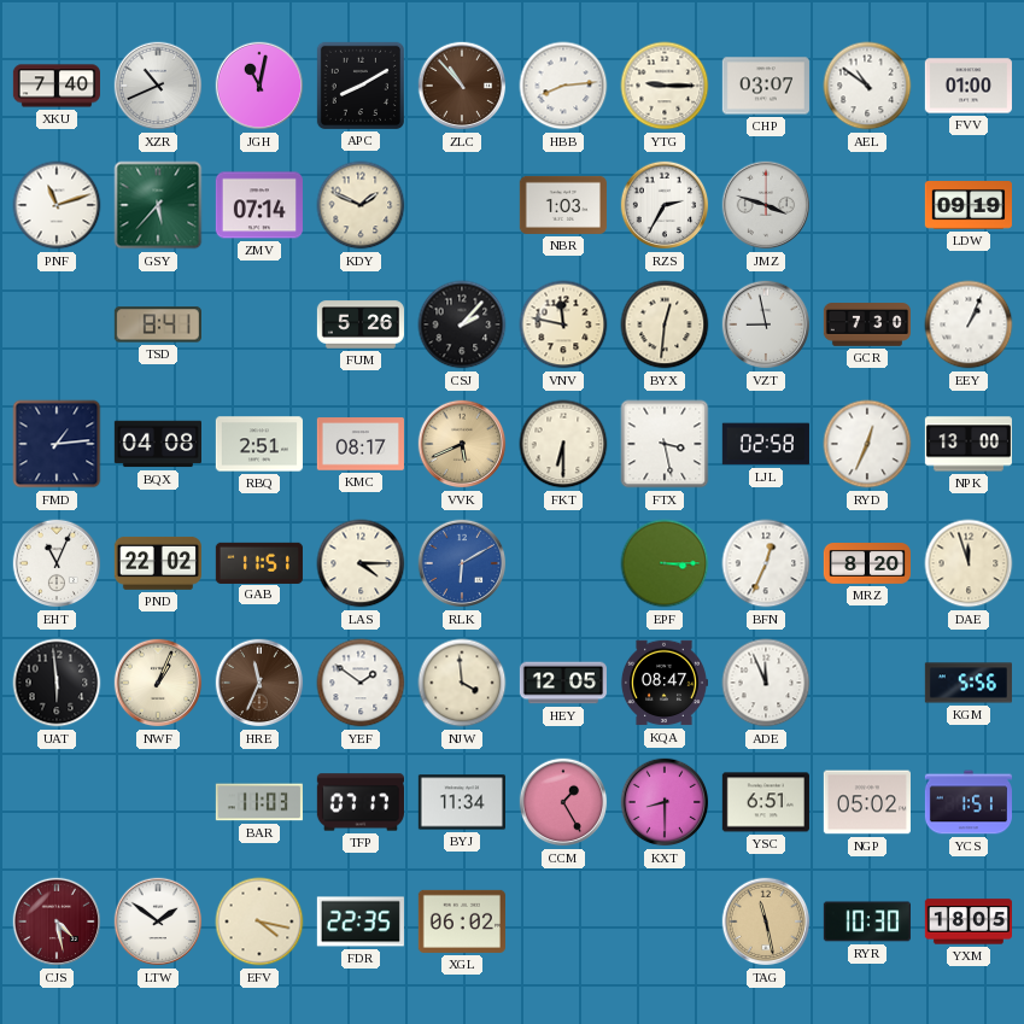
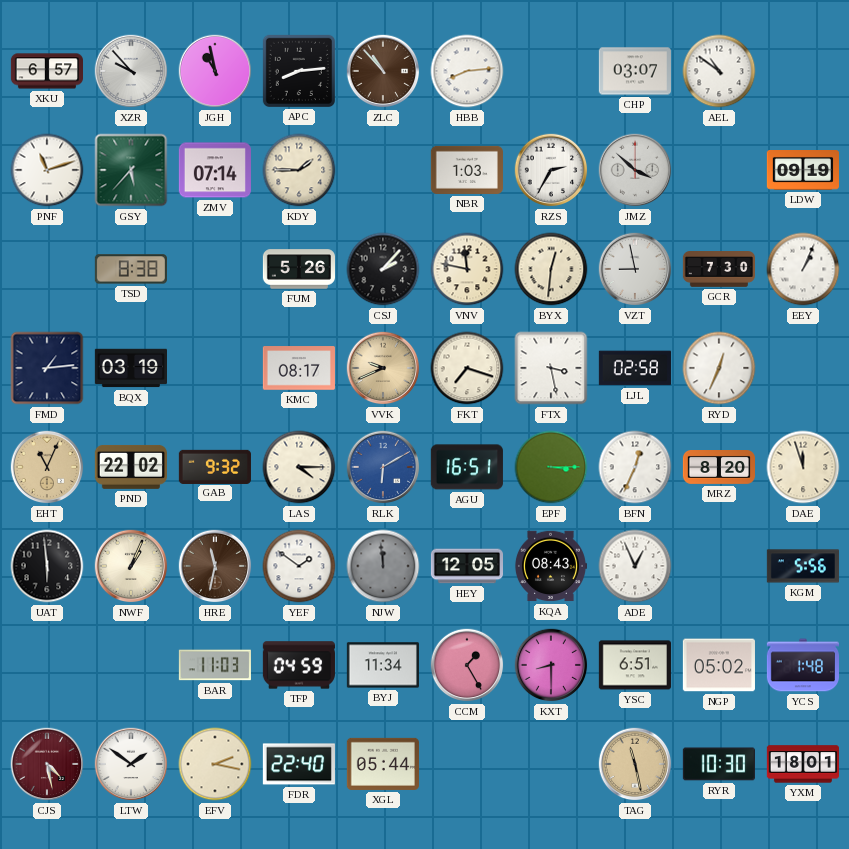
XKU: 7:40 -> 6:57 (46, 71)
XZR: 10:41 -> 9:53 (131, 71)
JGH: 11:02 -> 10:58 (215, 71)
APC: 8:10 -> 8:14 (299, 71)
YTG: 9:15 -> none (665, 86)
FVV: 01:00 -> none (969, 86)
KDY: 1:49 -> 1:45 (299, 170)
JMZ: 3:48 -> 3:52 (635, 170)
TSD: 8:41 -> 8:38 (131, 269)
BQX: 04:08 -> 03:19 (130, 368)
RBQ: 2:51 -> none (258, 444)
VVK: 5:41 -> 9:41 (383, 368)
FKT: 6:30 -> 7:18 (467, 368)
NPK: 13:00 -> none (967, 444)
EHT dial: white -> champagne (47, 467)
GAB: 11:51 -> 9:32 (215, 466)
AGU: none -> 16:51 (467, 467)
HRE: 11:34 -> 11:32 (215, 566)
NJW: 3:59 -> 11:59 (383, 566)
NJW dial: cream -> grey (383, 566)
KQA: 08:47 -> 08:43 (550, 566)
ADE: 11:56 -> 12:56 (635, 566)
TFP: 07:17 -> 04:59 (298, 665)
YCS: 1:51 -> 1:48 (802, 665)
EFV: 4:17 -> 2:17 (215, 764)
FDR: 22:35 -> 22:40 (299, 764)
XGL: 06:02 -> 05:44 (383, 764)
YXM: 18:05 -> 18:01 (802, 764)
